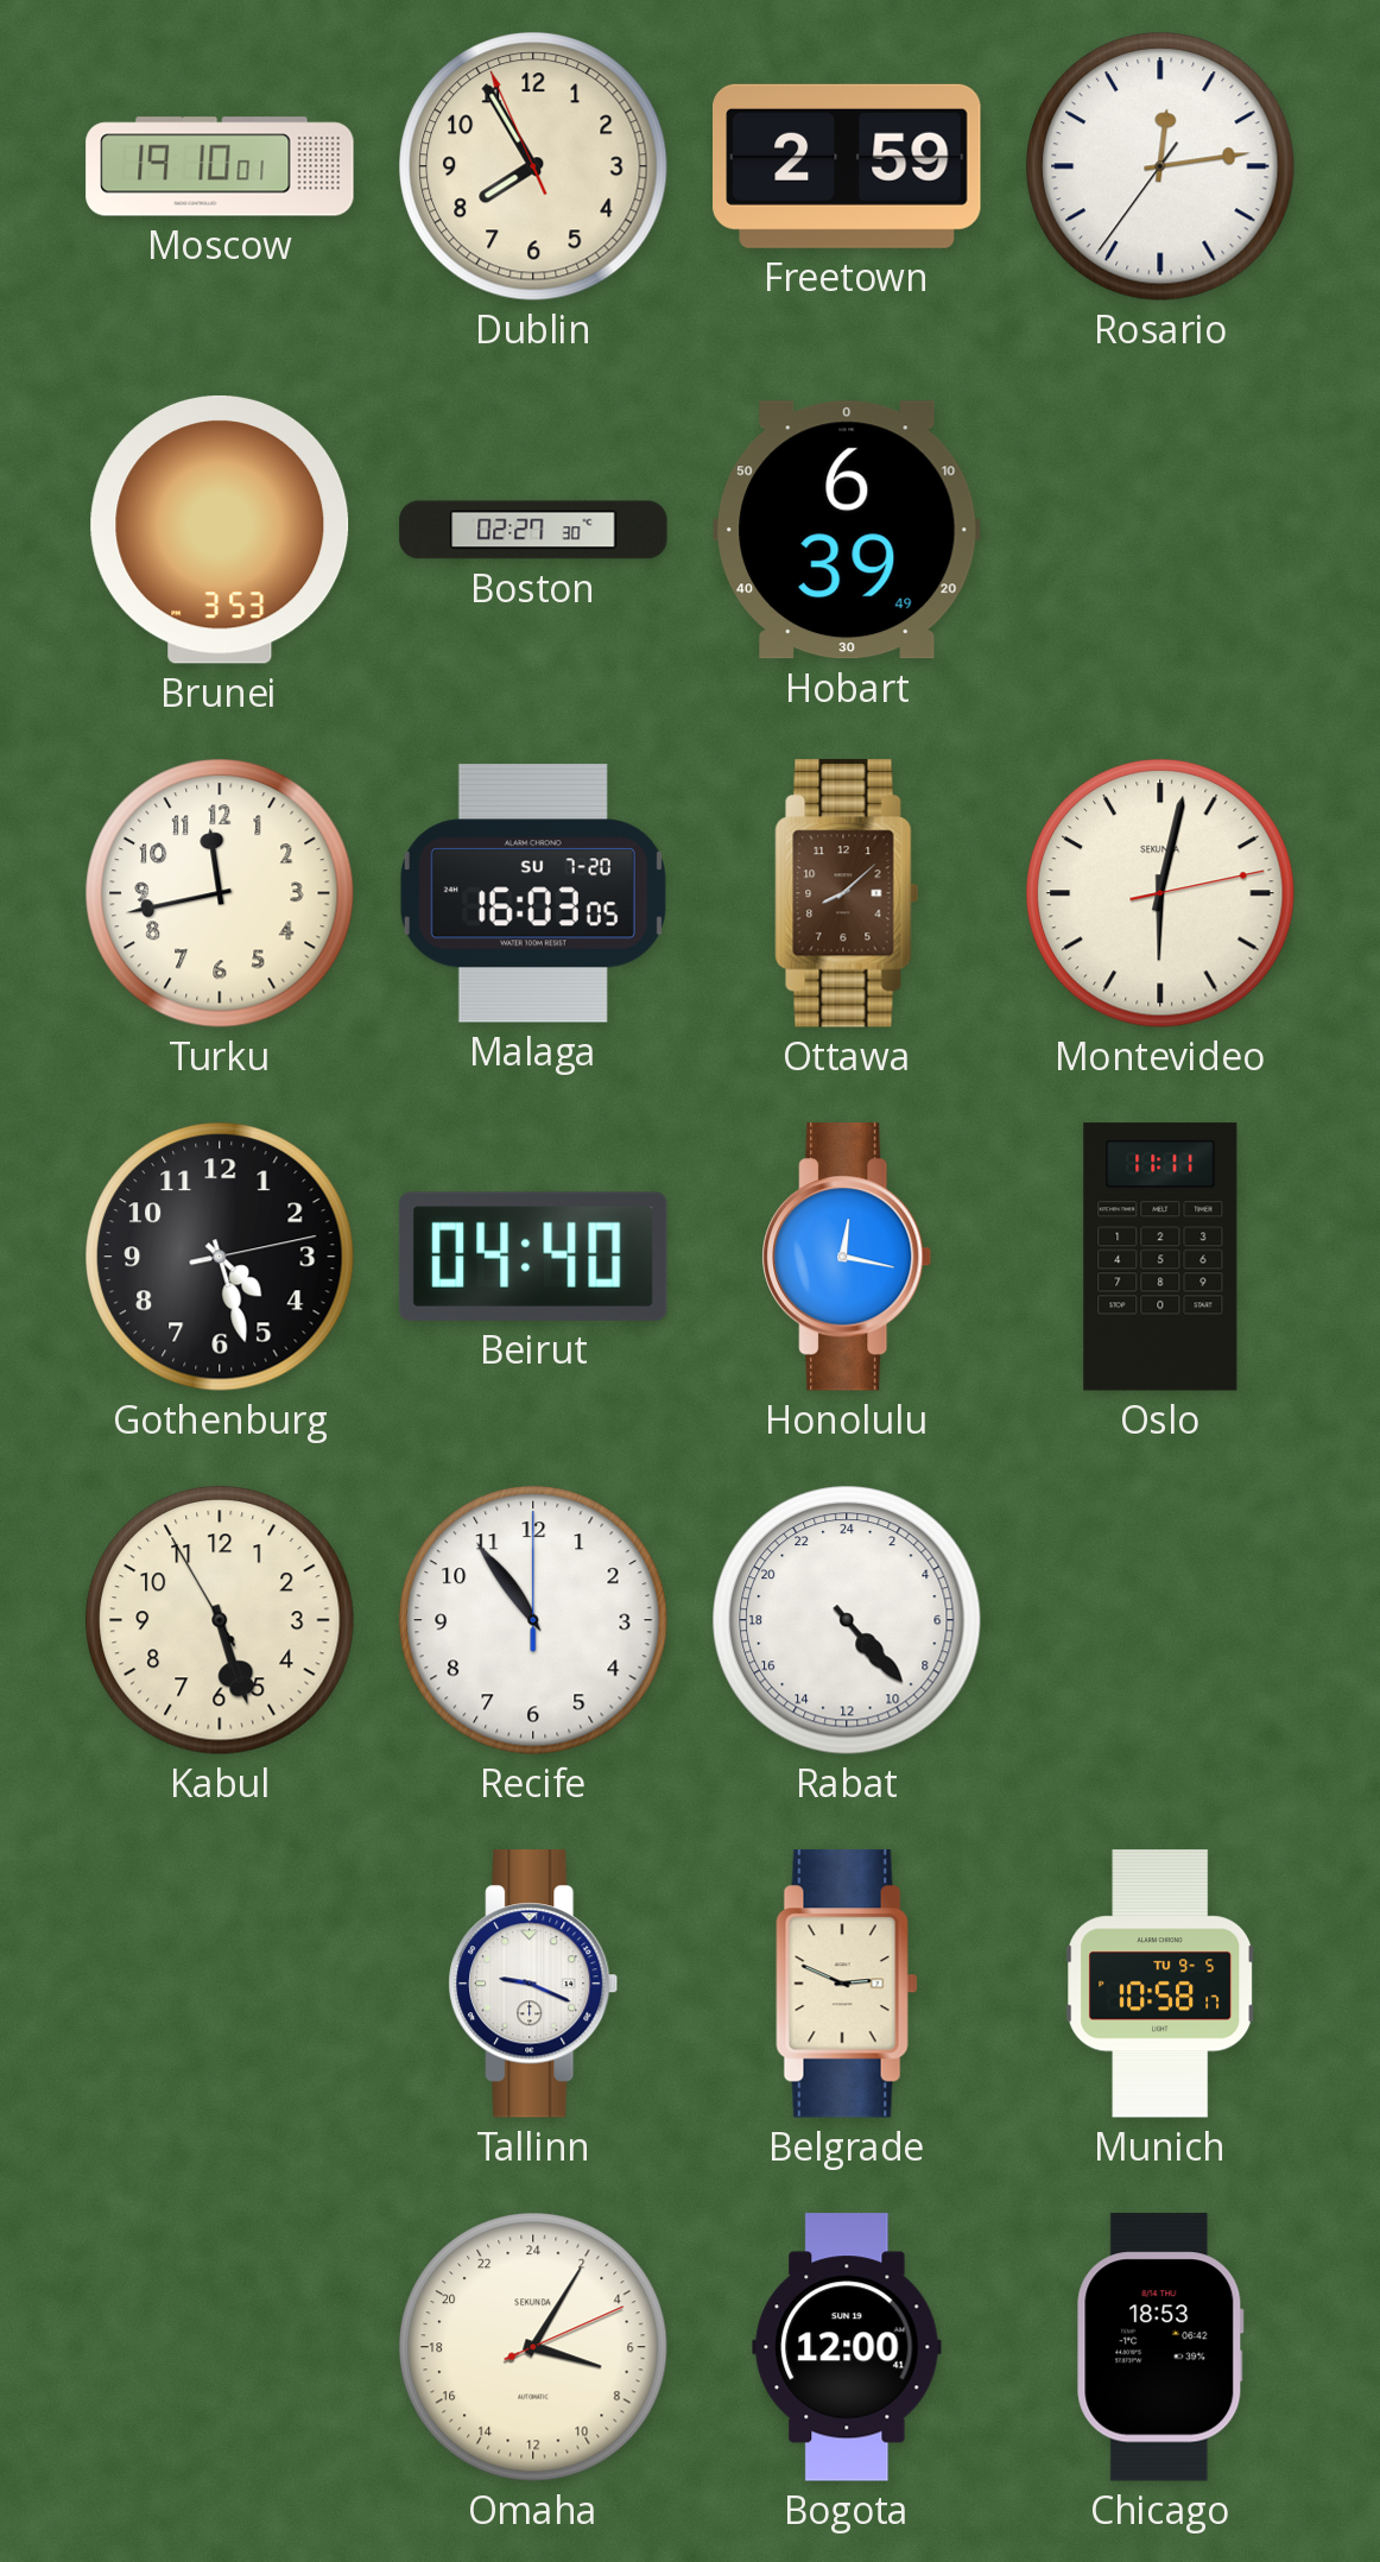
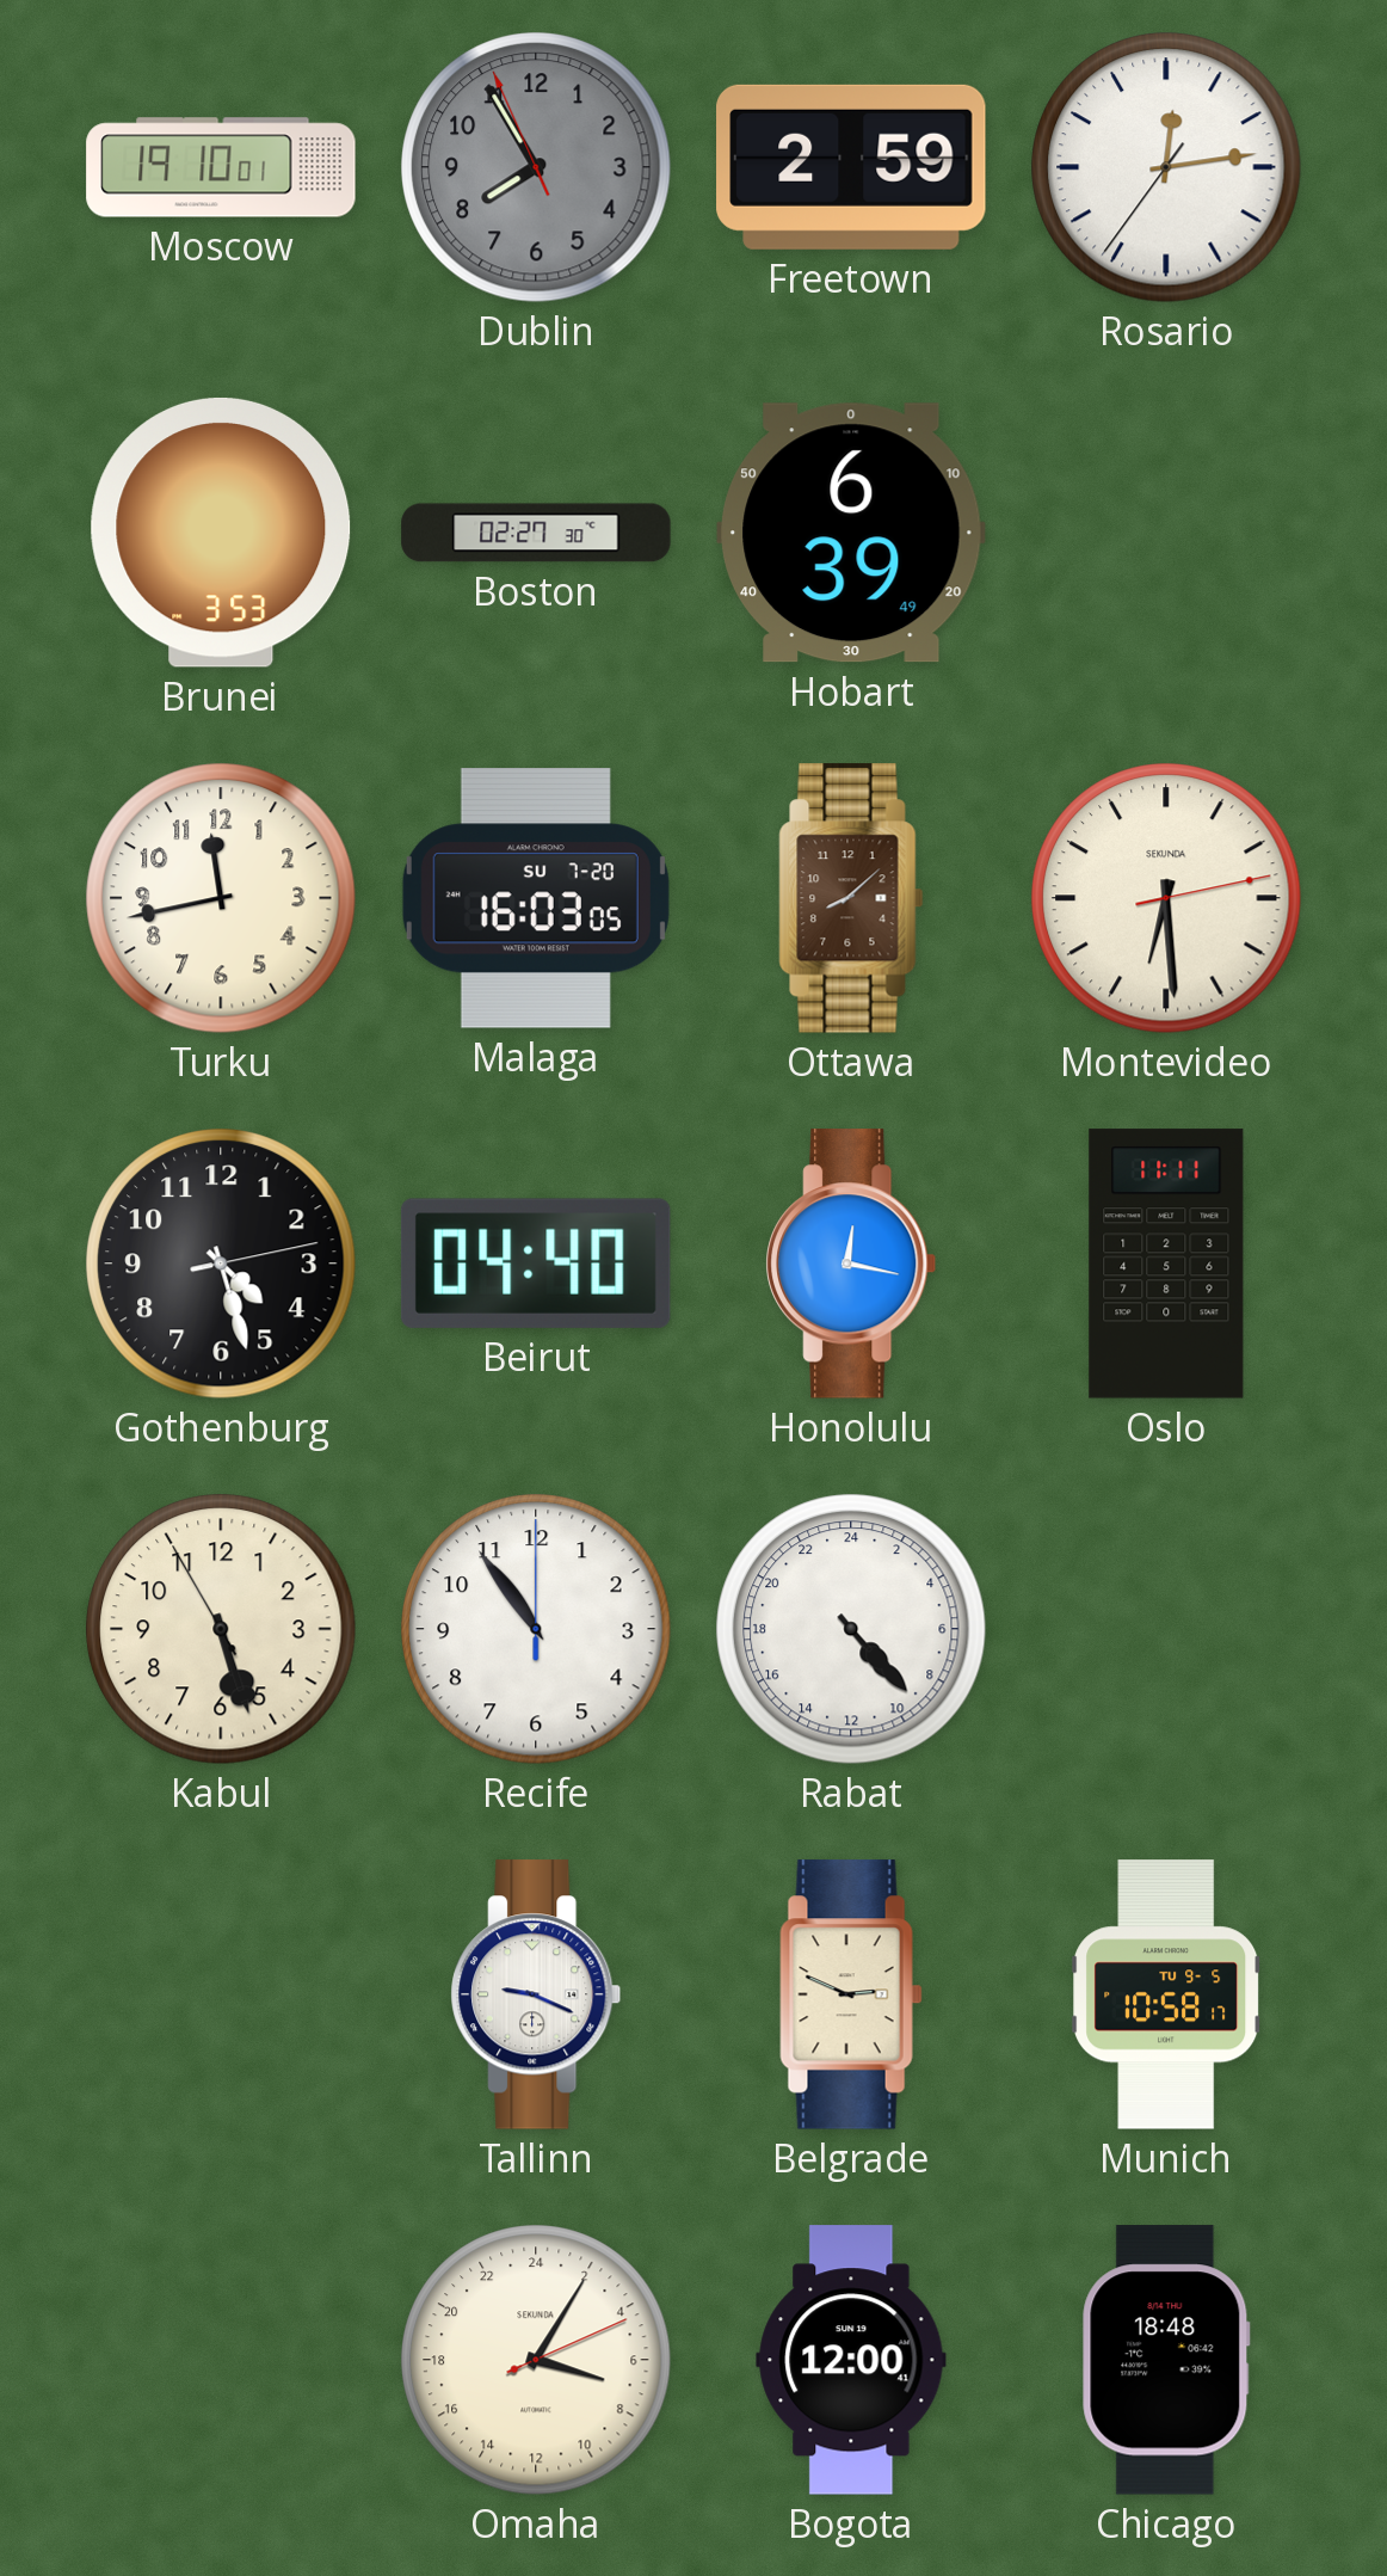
Dublin dial: cream -> grey (536, 167)
Montevideo: 6:02 -> 6:29 (1166, 898)
Chicago: 18:53 -> 18:48 (1166, 2360)
